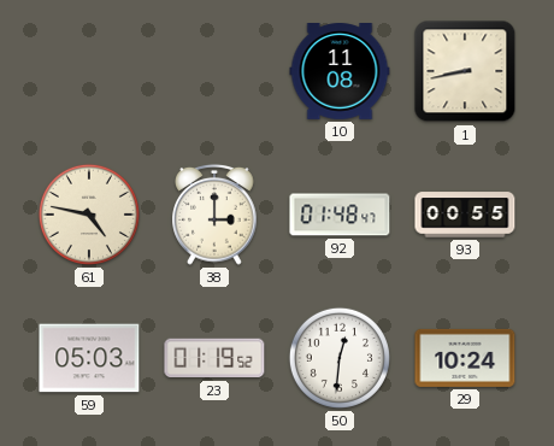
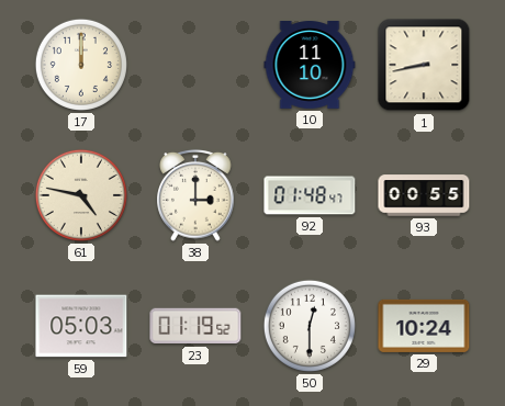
17: none -> 12:00 (81, 65)
10: 11:08 -> 11:10 (310, 66)
50: 12:31 -> 12:30 (310, 326)
